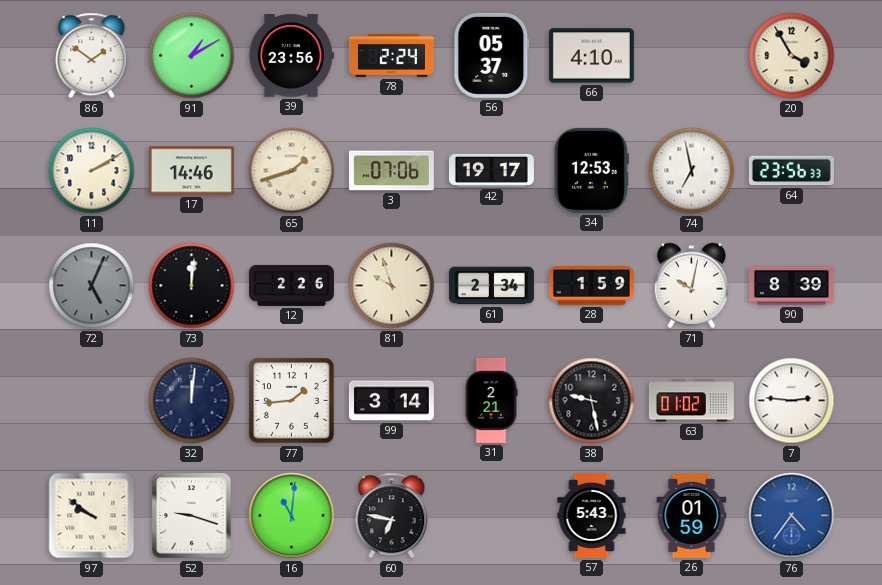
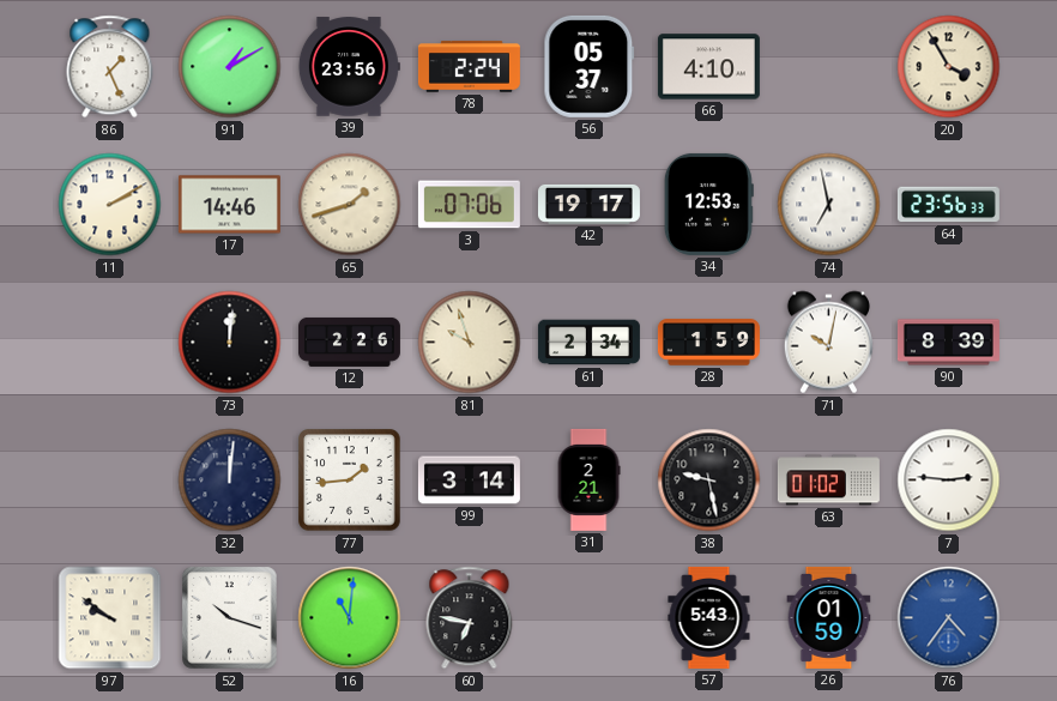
86: 1:51 -> 1:26 (110, 67)
72: 5:04 -> none (92, 286)
52: 9:18 -> 10:18 (230, 618)
